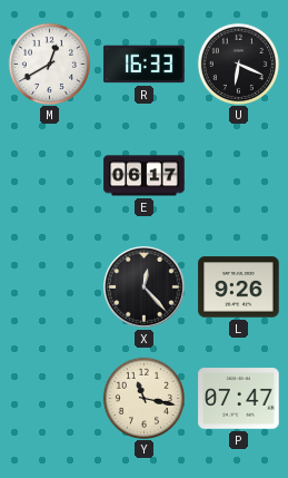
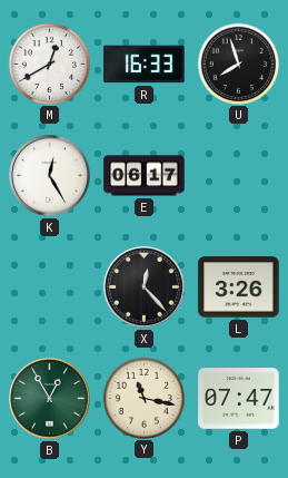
U: 6:19 -> 7:57 (238, 64)
K: none -> 12:25 (50, 176)
L: 9:26 -> 3:26 (239, 287)
B: none -> 12:55 (50, 399)
